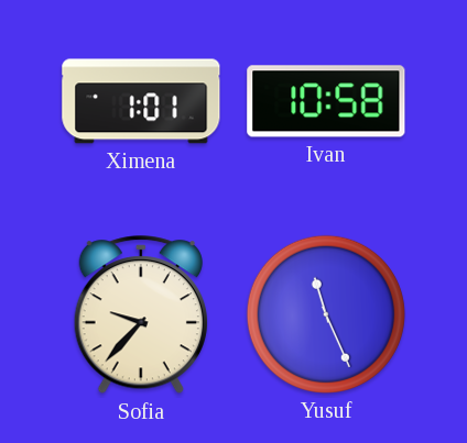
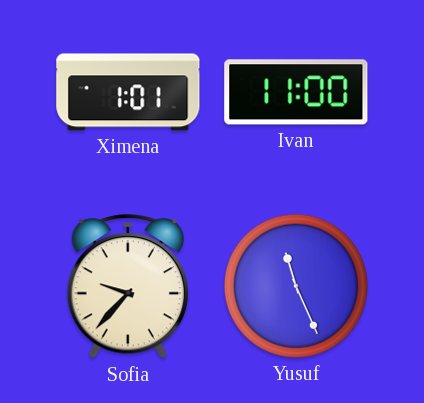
Ivan: 10:58 -> 11:00 (296, 92)
